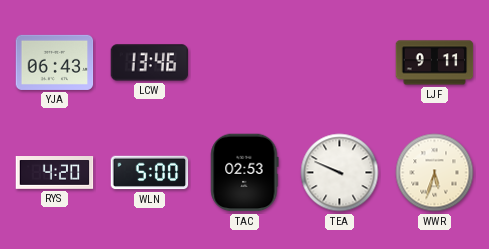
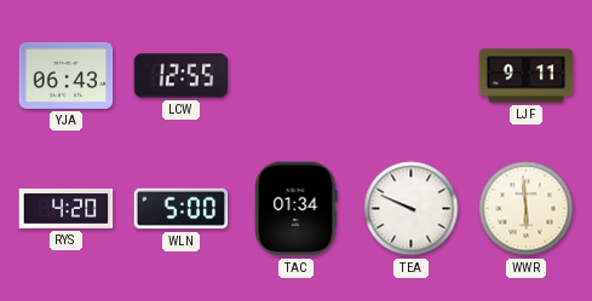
LCW: 13:46 -> 12:55 (182, 76)
TAC: 02:53 -> 01:34 (297, 209)
WWR: 5:33 -> 5:59 (527, 209)
